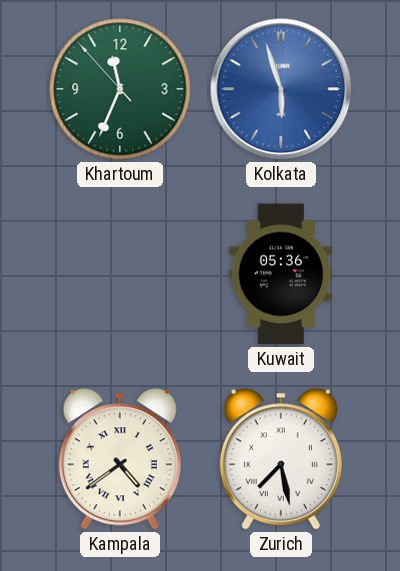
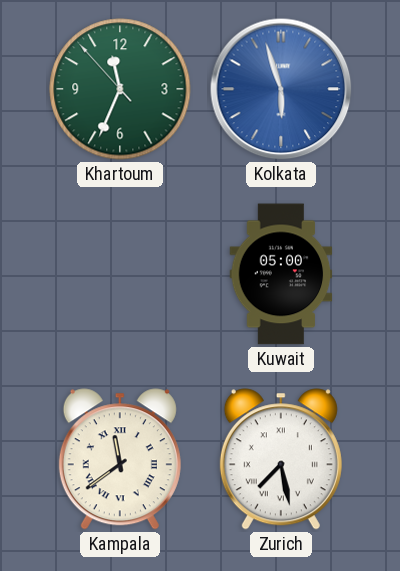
Kuwait: 05:36 -> 05:00 (281, 274)
Kampala: 4:39 -> 11:39 (120, 459)
